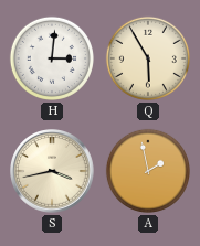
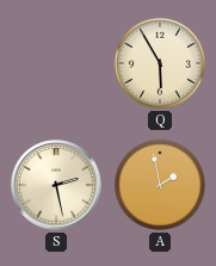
H: 3:01 -> none (52, 58)
S: 3:43 -> 2:28 (56, 185)
